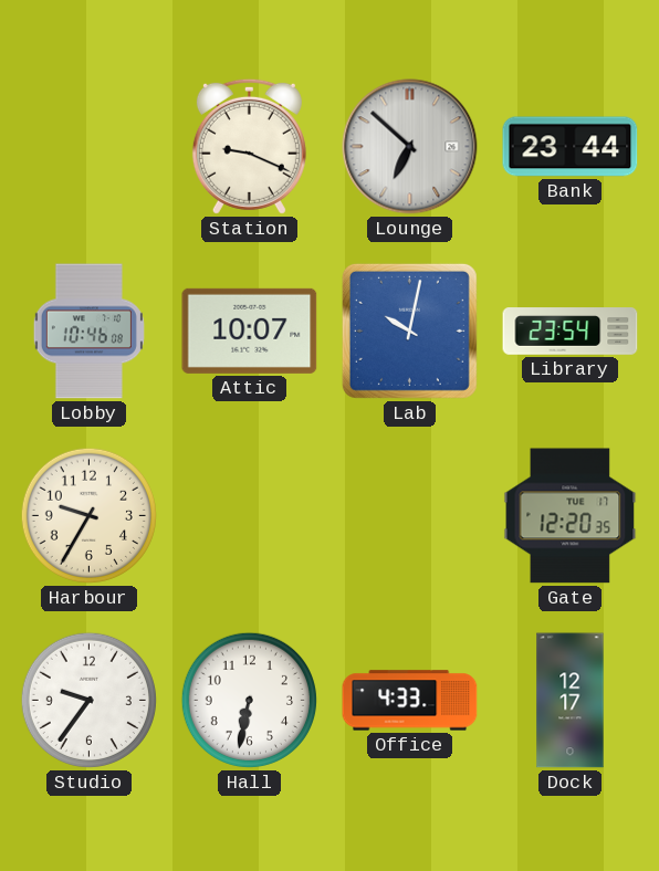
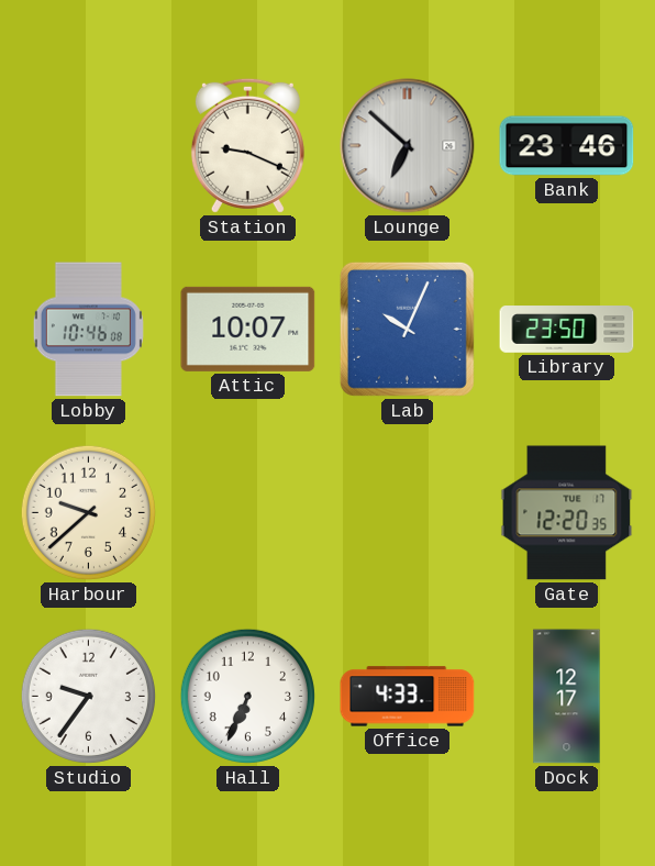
Bank: 23:44 -> 23:46 (567, 146)
Lab: 10:02 -> 10:04 (407, 329)
Library: 23:54 -> 23:50 (567, 330)
Harbour: 9:35 -> 9:38 (88, 512)
Hall: 6:32 -> 6:34 (247, 696)
